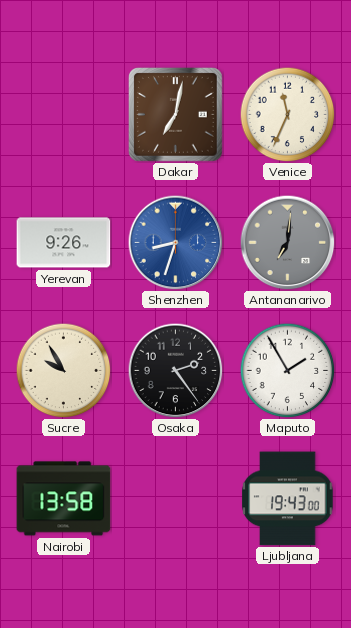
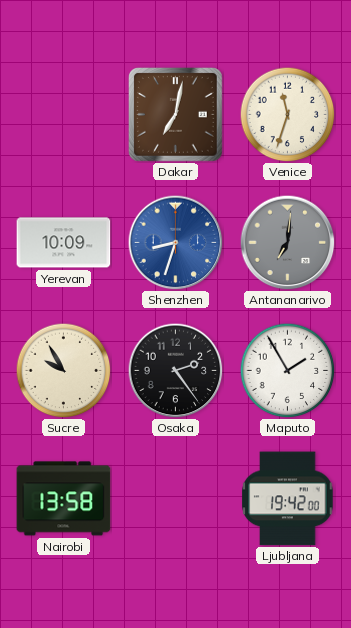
Venice: 11:34 -> 11:33 (287, 114)
Yerevan: 9:26 -> 10:09 (64, 243)
Ljubljana: 19:43 -> 19:42 (288, 499)
